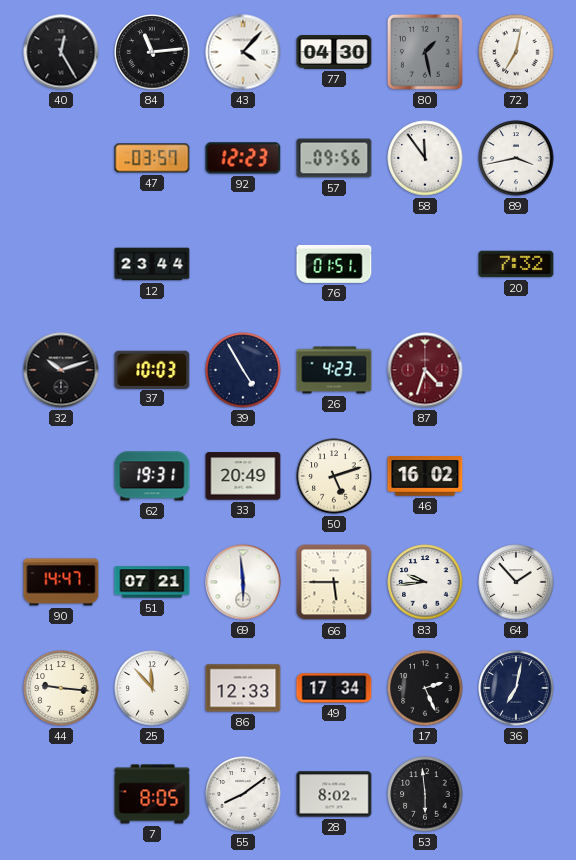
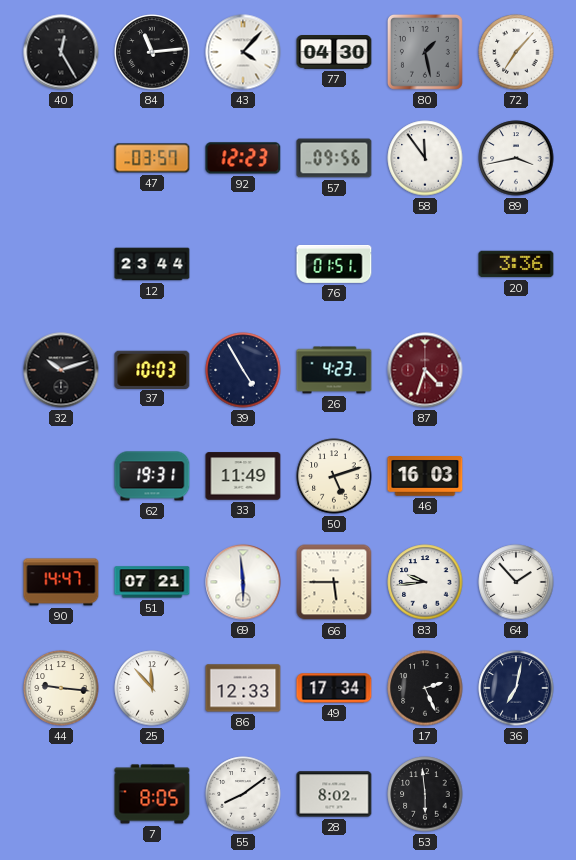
72: 7:02 -> 7:07 (516, 52)
20: 7:32 -> 3:36 (516, 264)
33: 20:49 -> 11:49 (243, 476)
46: 16:02 -> 16:03 (425, 477)
